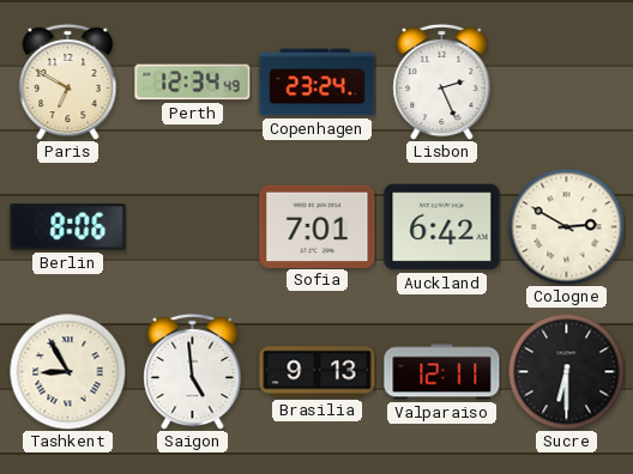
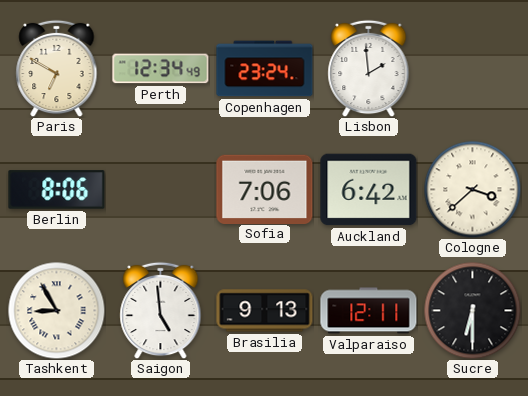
Lisbon: 2:26 -> 1:59 (369, 68)
Sofia: 7:01 -> 7:06 (265, 189)
Cologne: 2:50 -> 3:38 (472, 189)
